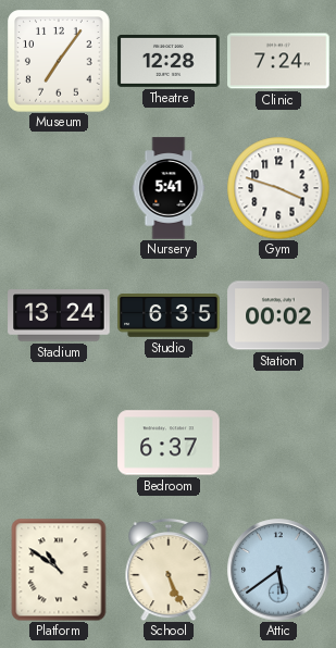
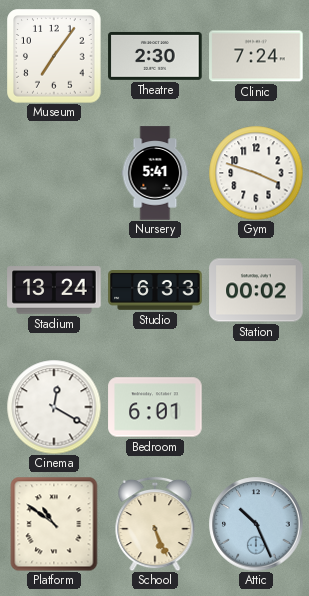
Theatre: 12:28 -> 2:30 (155, 56)
Studio: 6:35 -> 6:33 (155, 291)
Cinema: none -> 12:20 (54, 407)
Bedroom: 6:37 -> 6:01 (155, 407)
Attic: 5:39 -> 10:26 (256, 524)
